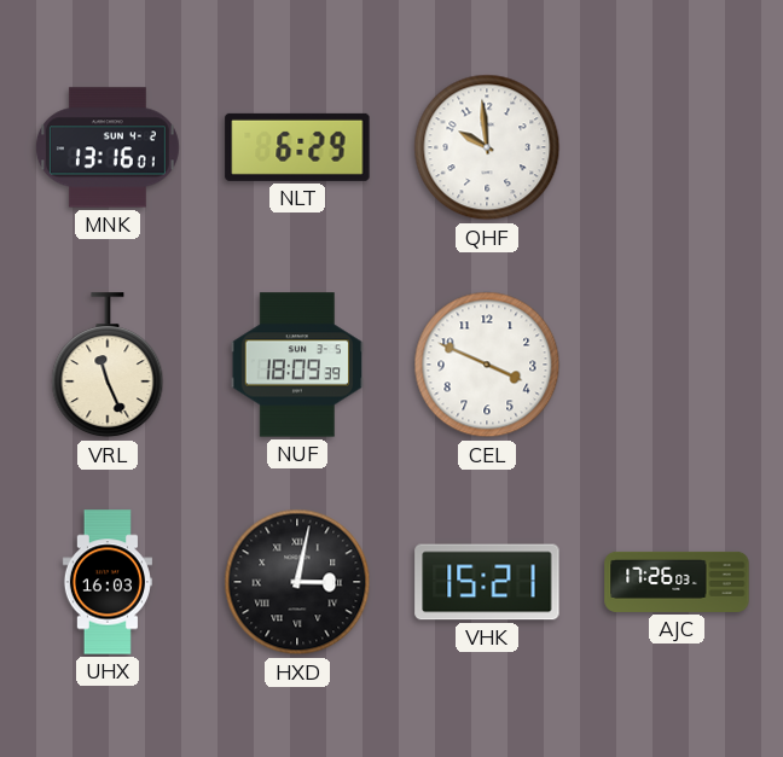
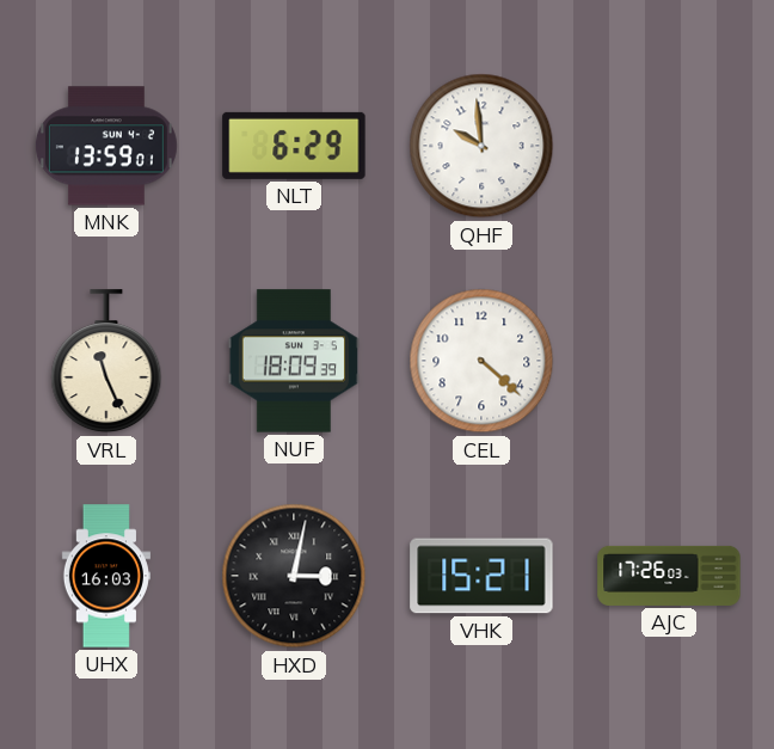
MNK: 13:16 -> 13:59 (106, 146)
CEL: 3:49 -> 4:22 (481, 361)
